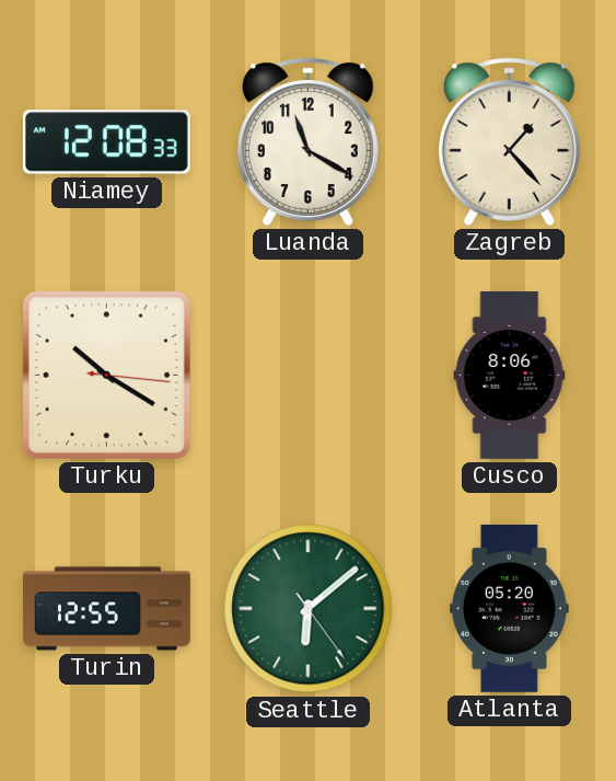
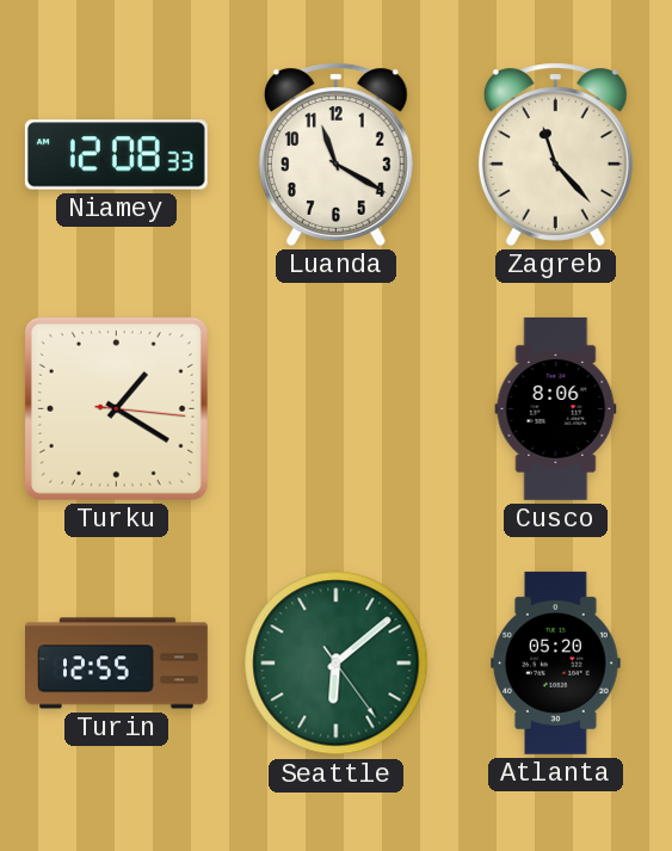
Zagreb: 1:23 -> 11:23 (555, 154)
Turku: 10:20 -> 1:20 (116, 408)
